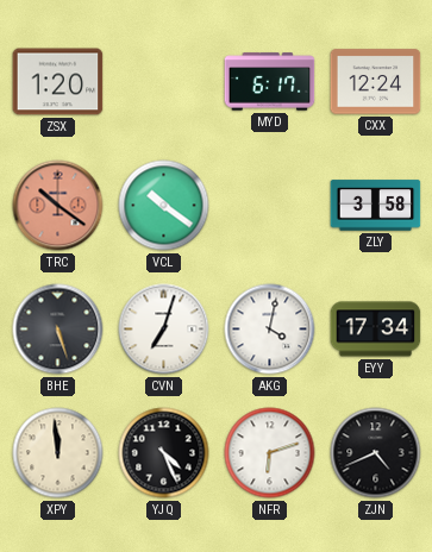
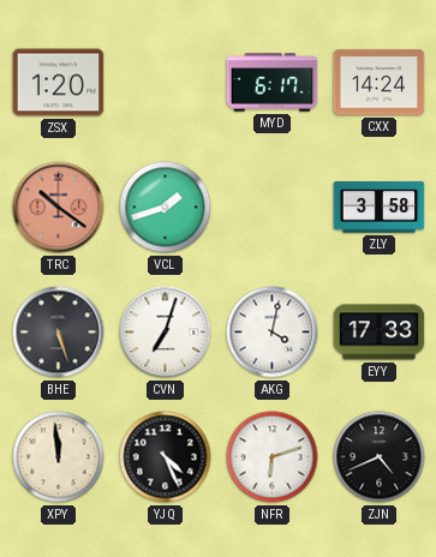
CXX: 12:24 -> 14:24 (380, 83)
VCL: 10:21 -> 1:42 (166, 208)
EYY: 17:34 -> 17:33 (380, 333)
